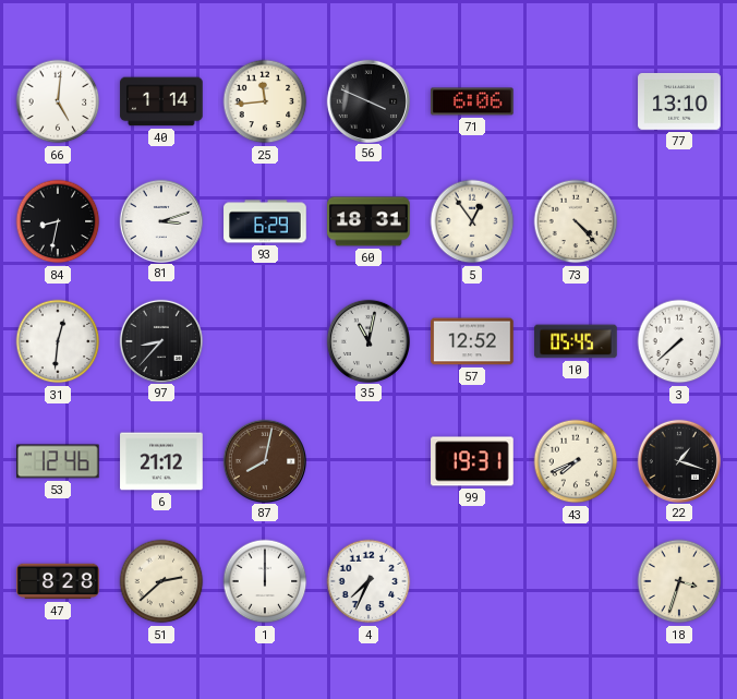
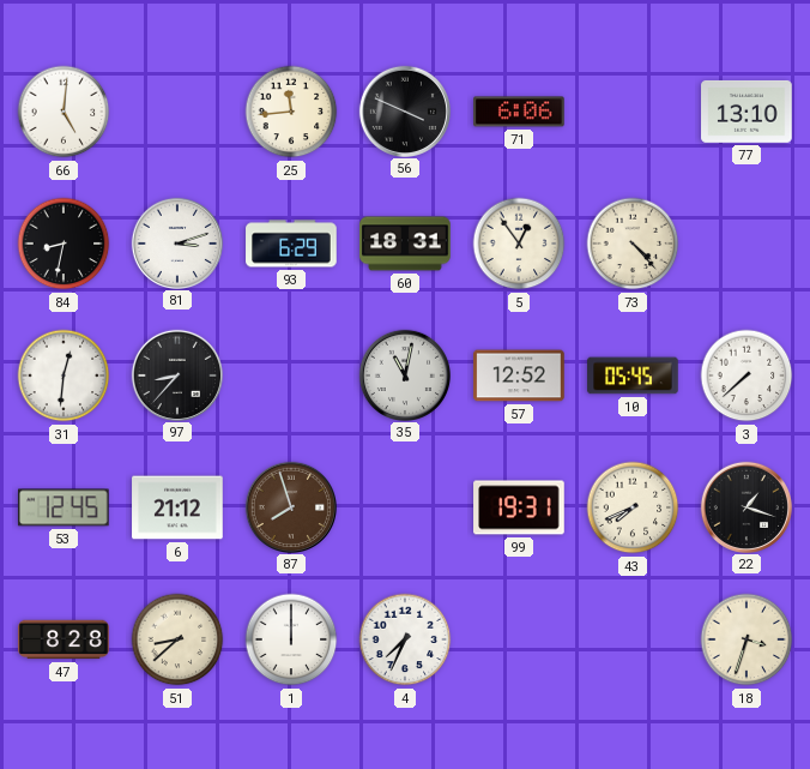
40: 1:14 -> none (161, 101)
53: 12:46 -> 12:45 (65, 507)
87: 8:02 -> 7:57 (290, 506)
51: 2:38 -> 8:38 (177, 639)
